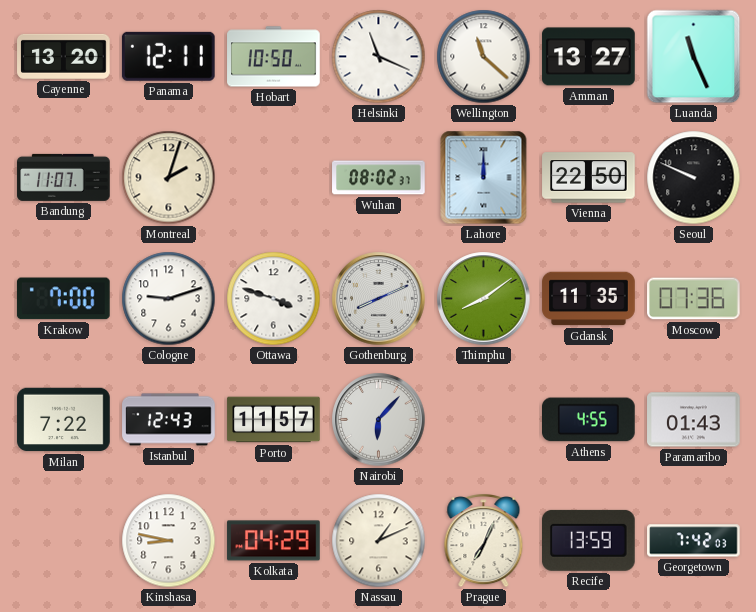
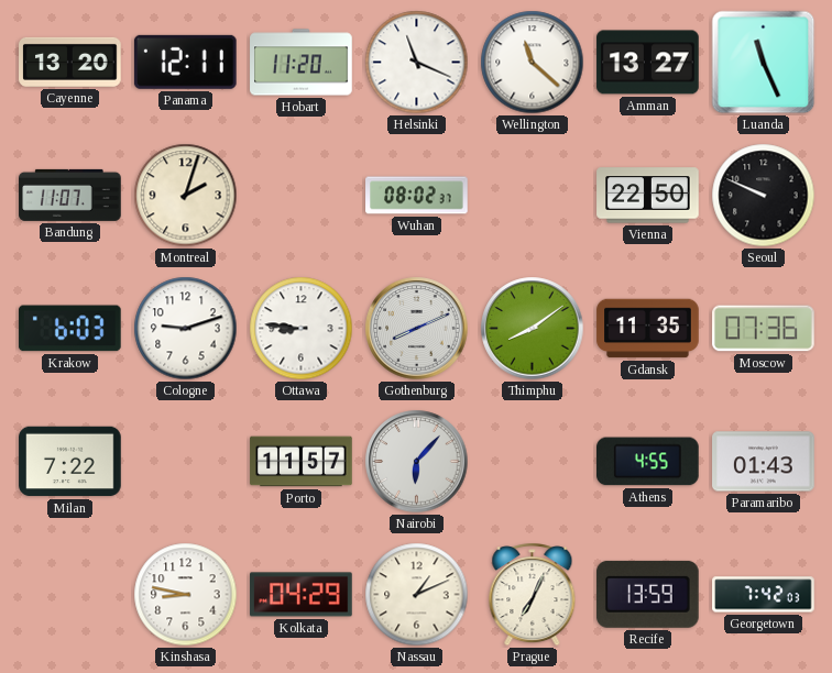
Hobart: 10:50 -> 11:20 (302, 63)
Lahore: 12:00 -> none (484, 178)
Krakow: 7:00 -> 6:03 (69, 329)
Ottawa: 3:48 -> 8:46 (302, 329)
Istanbul: 12:43 -> none (169, 420)
